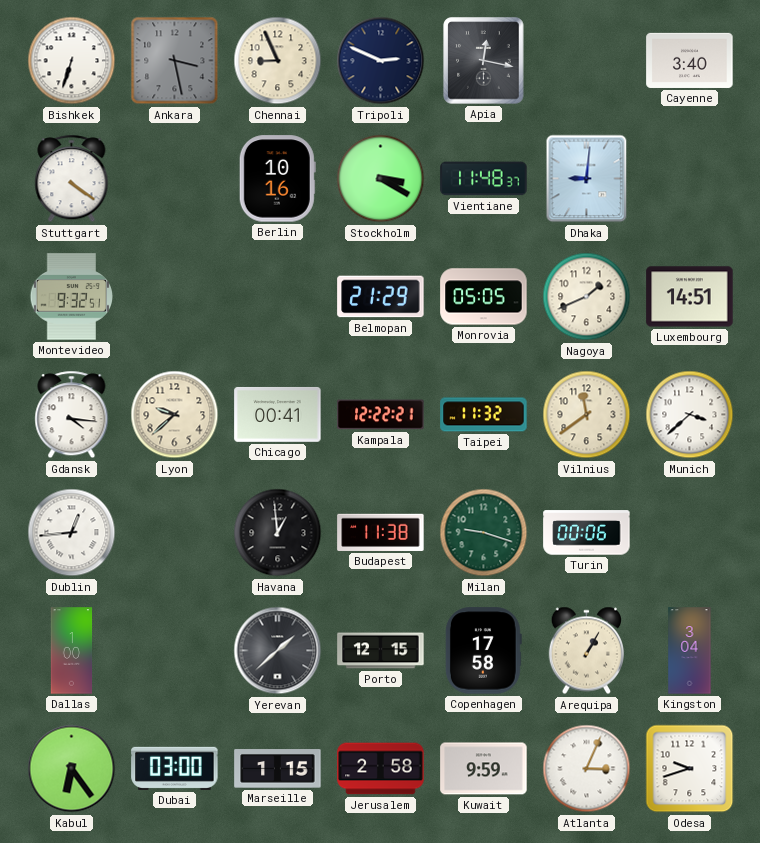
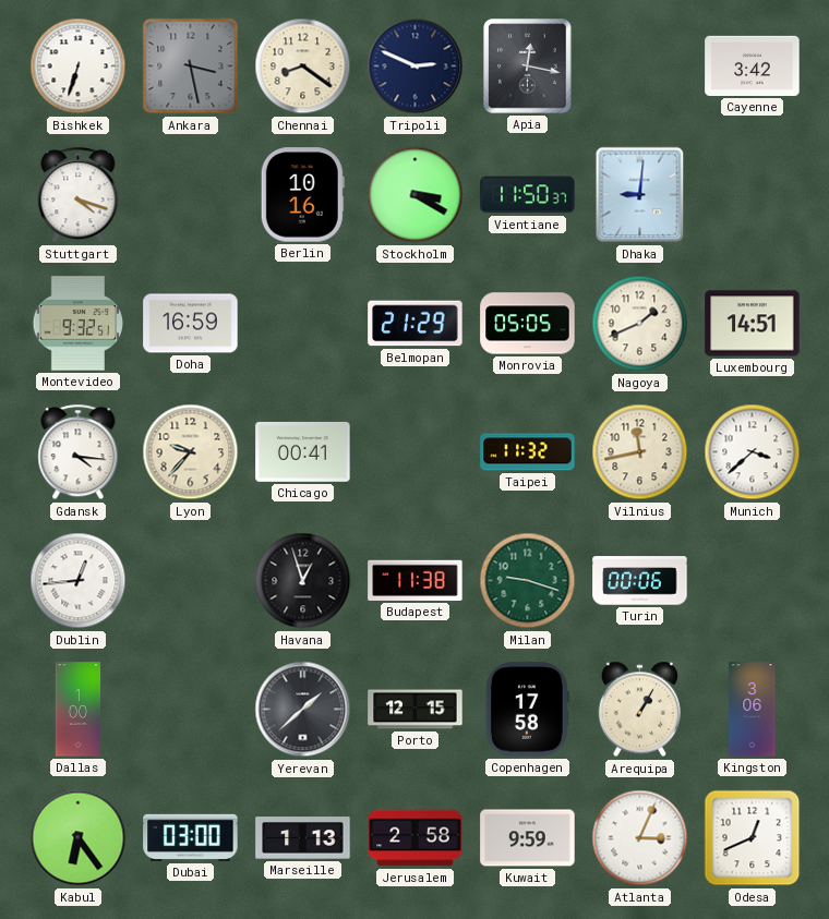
Chennai: 8:56 -> 8:21 (303, 66)
Cayenne: 3:40 -> 3:42 (753, 65)
Stuttgart: 4:21 -> 4:18 (79, 195)
Vientiane: 11:48 -> 11:50 (528, 195)
Doha: none -> 16:59 (191, 324)
Lyon: 9:38 -> 9:37 (191, 452)
Kampala: 12:22 -> none (381, 415)
Vilnius: 11:39 -> 11:43 (640, 452)
Havana: 12:59 -> 12:57 (303, 581)
Kingston: 3:04 -> 3:06 (753, 710)
Marseille: 1:15 -> 1:13 (303, 838)
Odesa: 9:42 -> 12:41 (753, 838)
